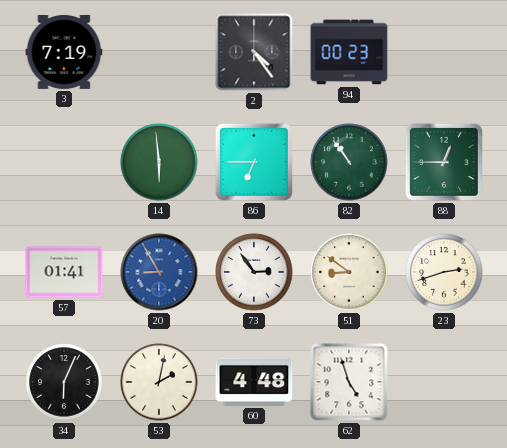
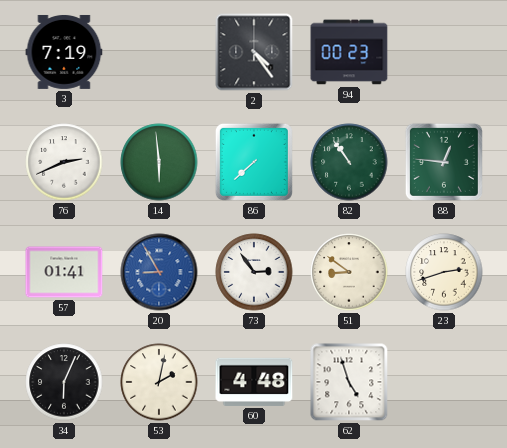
76: none -> 2:41 (64, 162)
86: 6:45 -> 7:38 (254, 162)
88: 12:45 -> 12:46 (444, 162)
